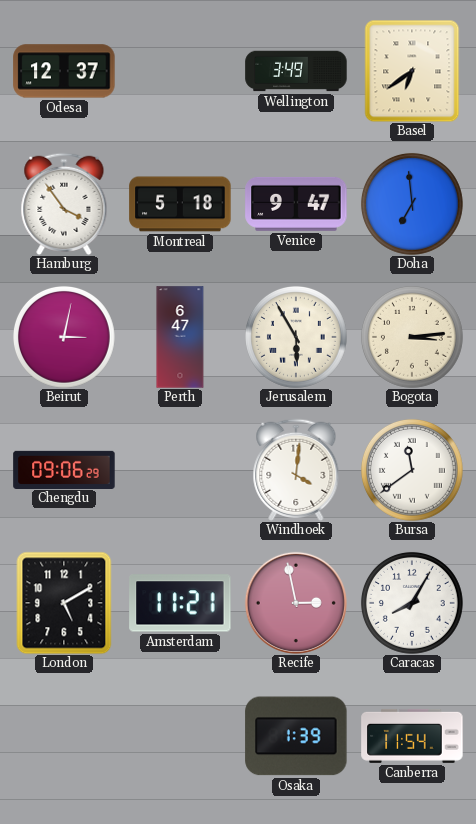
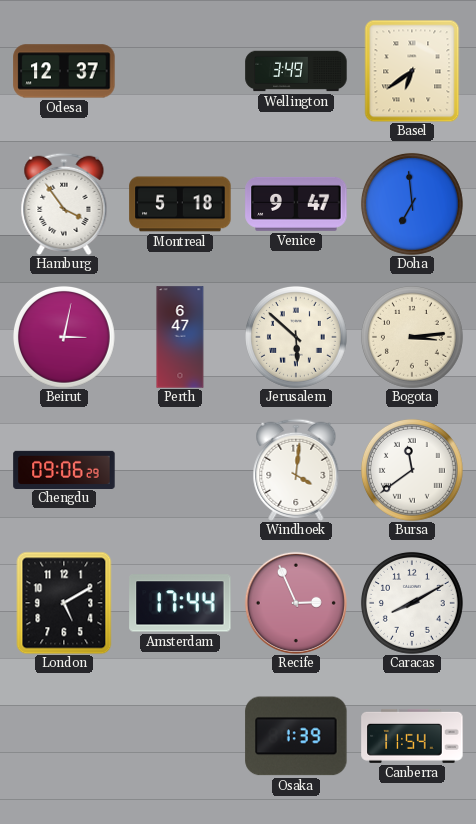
Jerusalem: 5:55 -> 5:52 (296, 337)
Amsterdam: 11:21 -> 17:44 (180, 603)
Recife: 2:58 -> 2:56 (296, 603)
Caracas: 8:05 -> 8:10 (412, 603)
